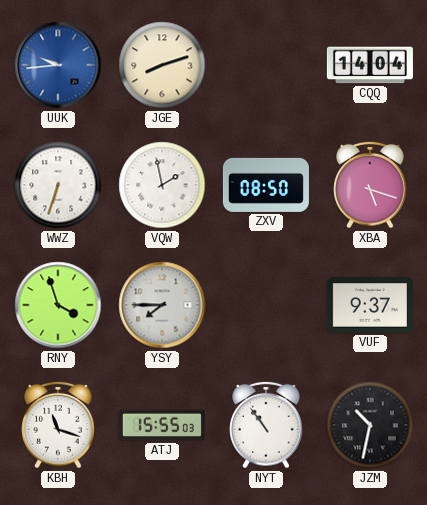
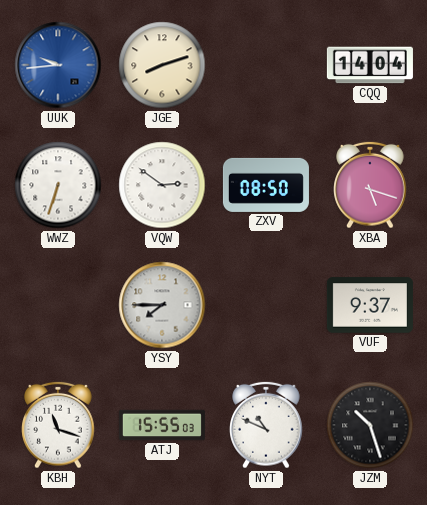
VQW: 1:58 -> 2:51 (162, 185)
RNY: 3:57 -> none (58, 305)
NYT: 10:54 -> 10:49 (266, 425)
JZM: 10:32 -> 10:27 (370, 425)
